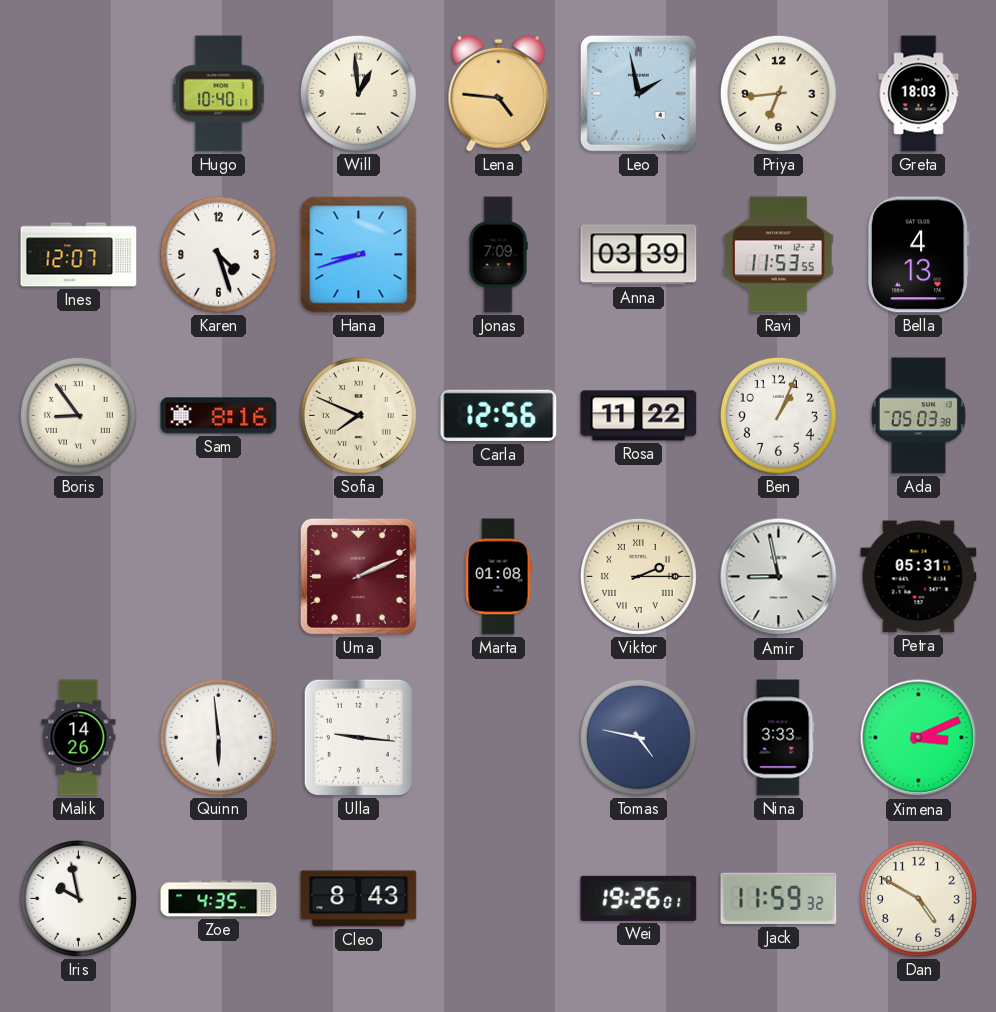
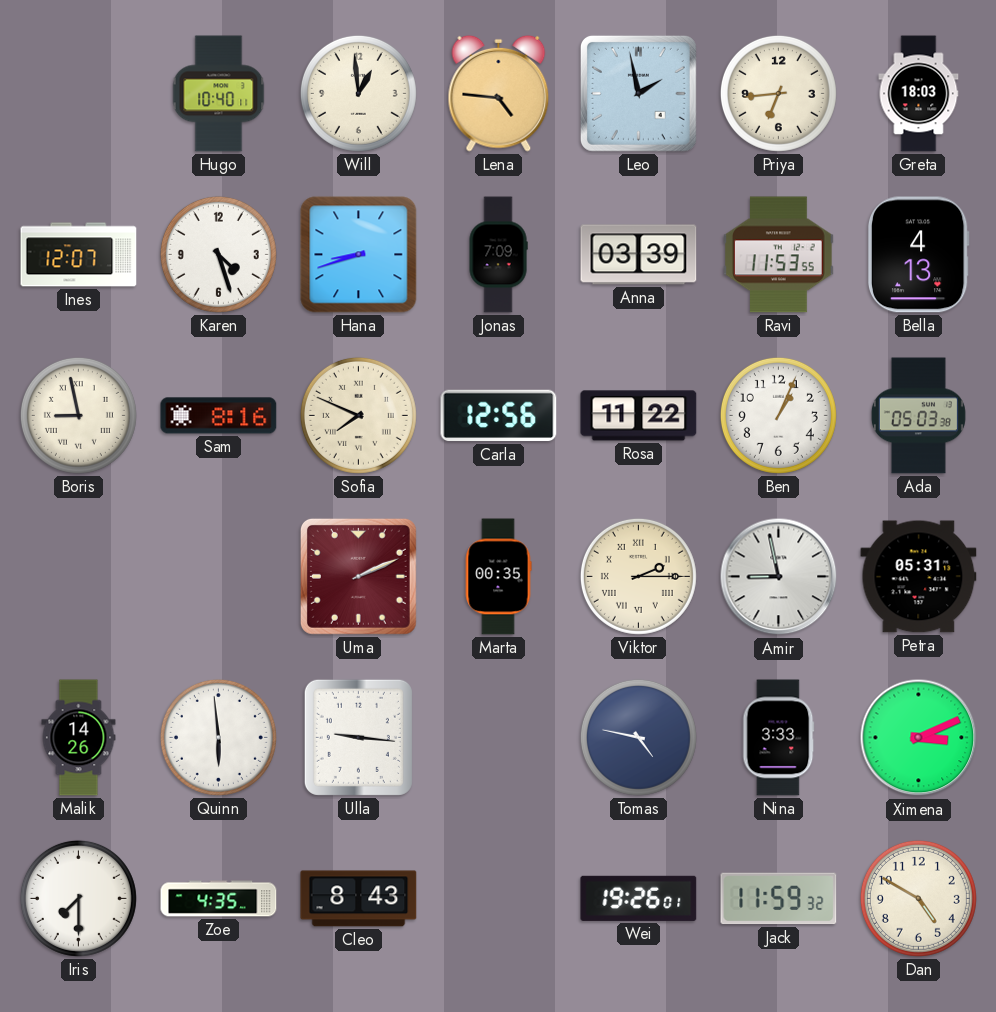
Boris: 8:54 -> 8:58 (78, 415)
Marta: 01:08 -> 00:35 (498, 577)
Iris: 9:58 -> 7:30 (78, 898)
